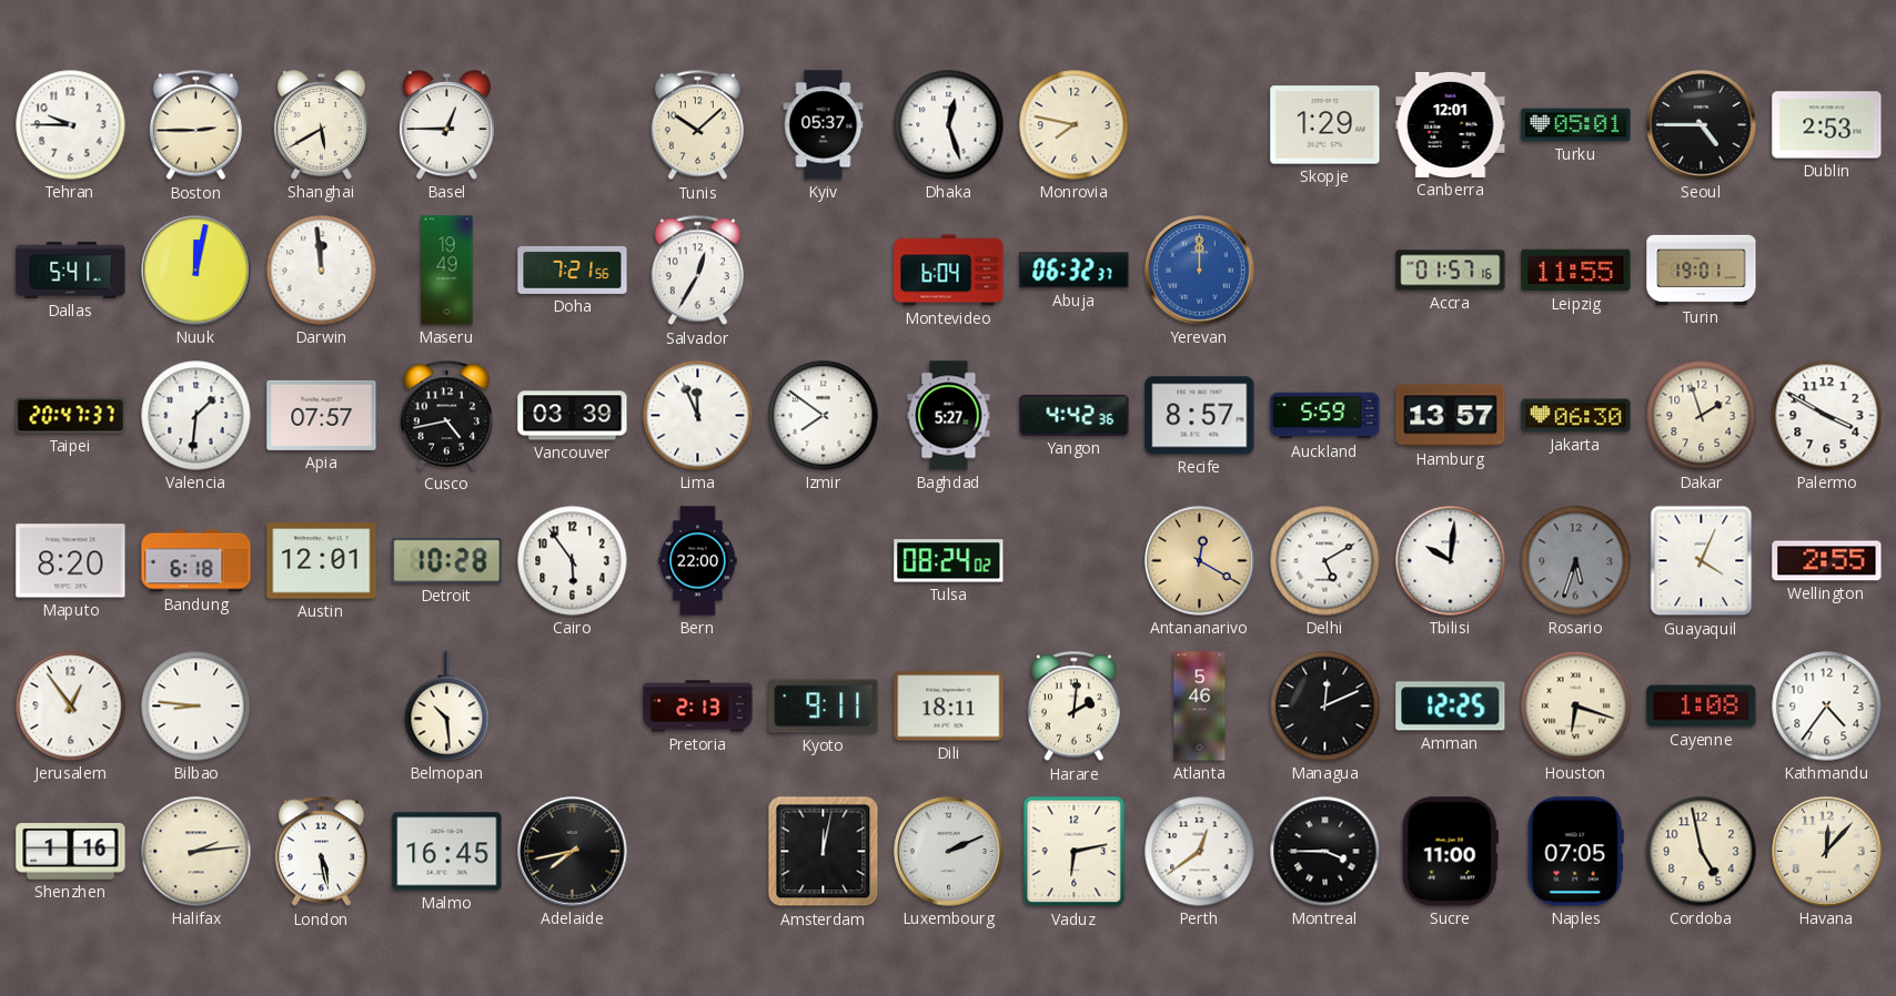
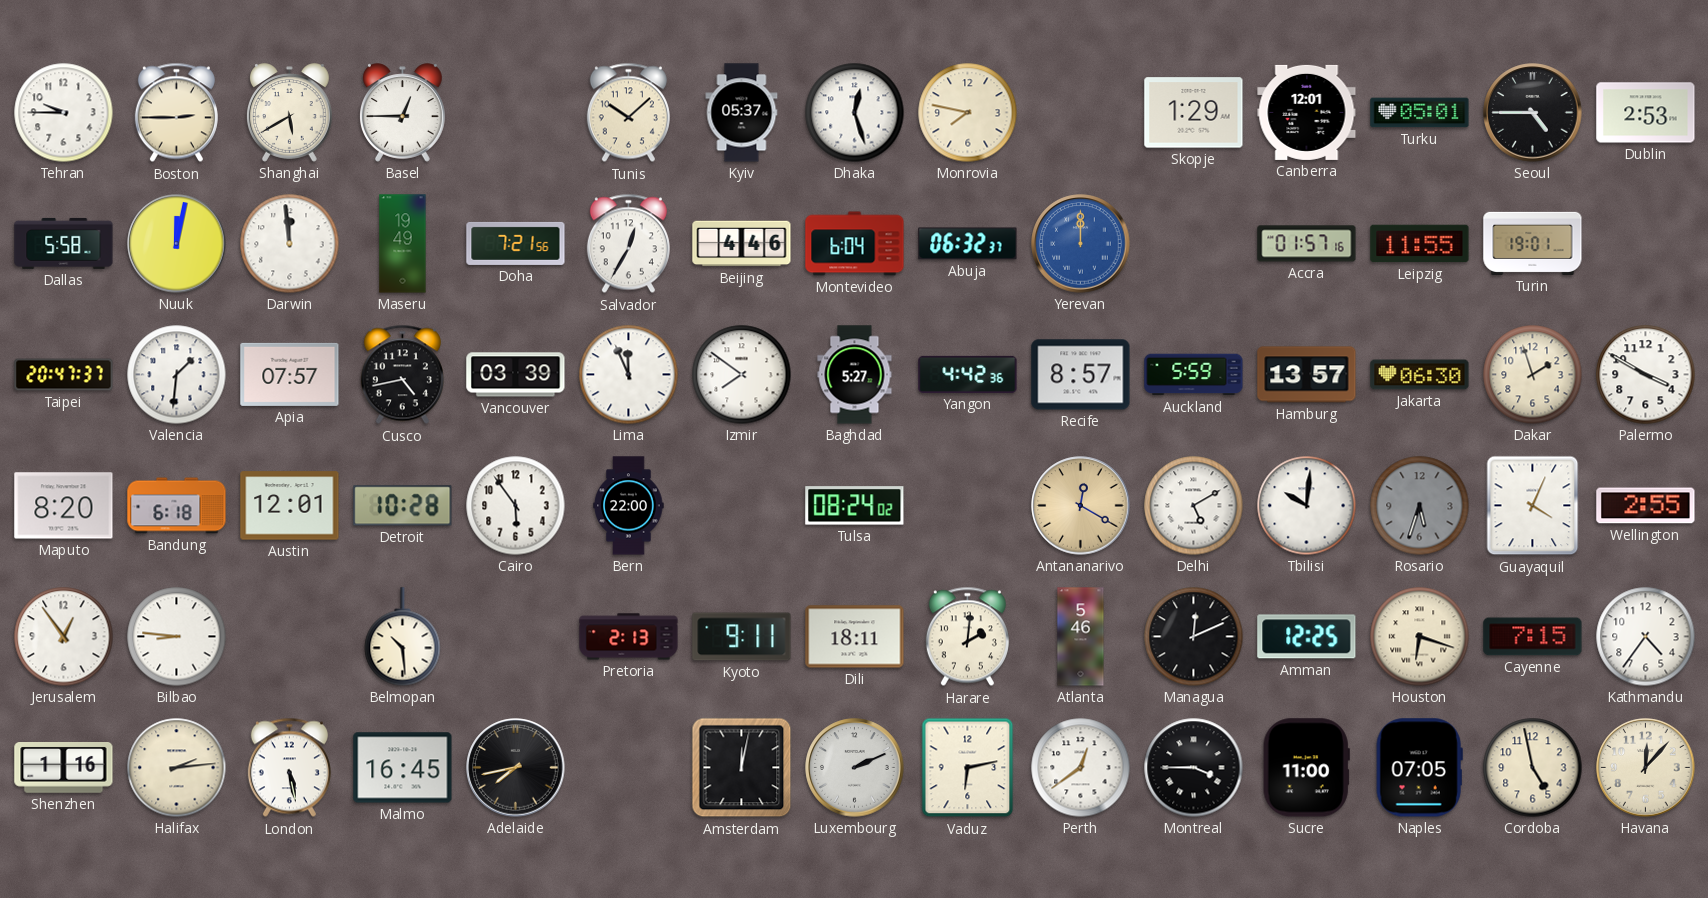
Dallas: 5:41 -> 5:58 (64, 243)
Beijing: none -> 4:46 (742, 244)
Cayenne: 1:08 -> 7:15 (1533, 637)
